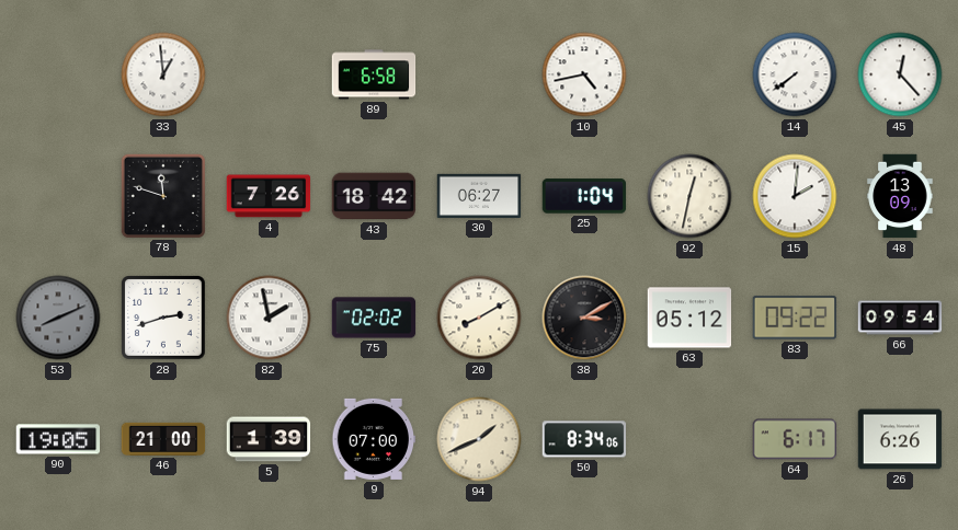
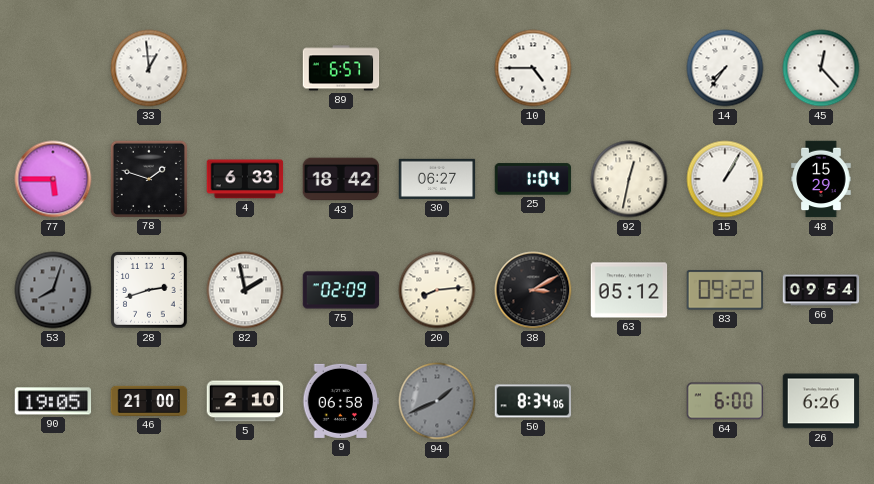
89: 6:58 -> 6:57 (341, 68)
10: 4:43 -> 4:45 (533, 68)
14: 7:39 -> 7:36 (725, 68)
77: none -> 5:45 (53, 179)
78: 11:48 -> 1:48 (148, 178)
4: 7:26 -> 6:33 (245, 179)
15: 2:01 -> 1:05 (725, 179)
48: 13:09 -> 15:29 (821, 179)
53: 8:11 -> 8:03 (53, 290)
75: 02:02 -> 02:09 (341, 290)
20: 8:10 -> 8:14 (437, 290)
5: 1:39 -> 2:10 (245, 401)
9: 07:00 -> 06:58 (341, 401)
94 dial: cream -> grey (437, 401)
64: 6:17 -> 6:00 (725, 401)
